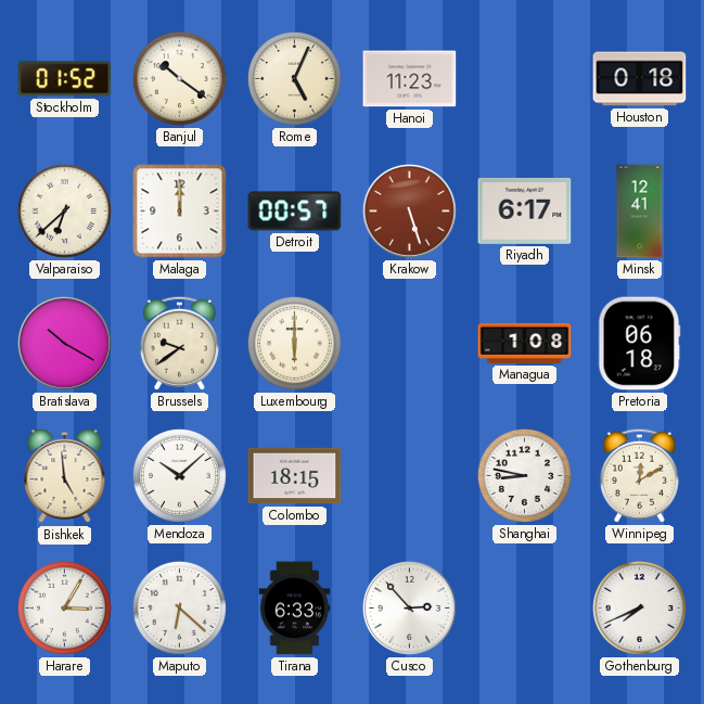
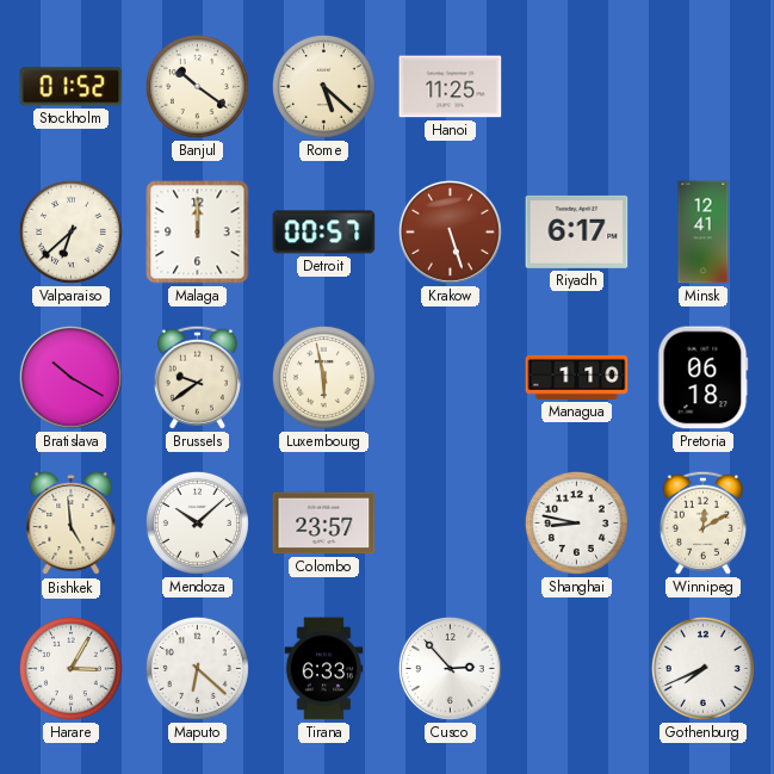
Rome: 5:04 -> 5:22 (323, 86)
Hanoi: 11:23 -> 11:25 (451, 87)
Houston: 0:18 -> none (640, 79)
Luxembourg: 6:00 -> 5:58 (323, 377)
Managua: 1:08 -> 1:10 (577, 377)
Colombo: 18:15 -> 23:57 (324, 524)
